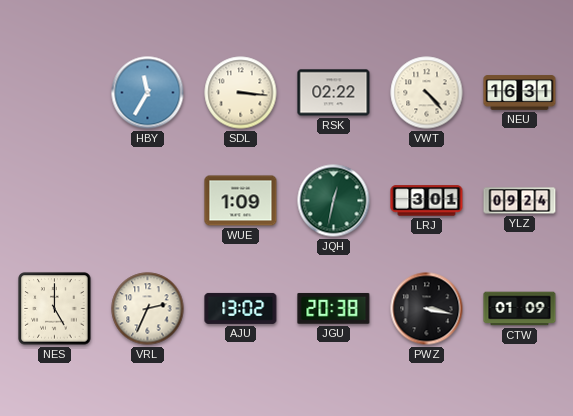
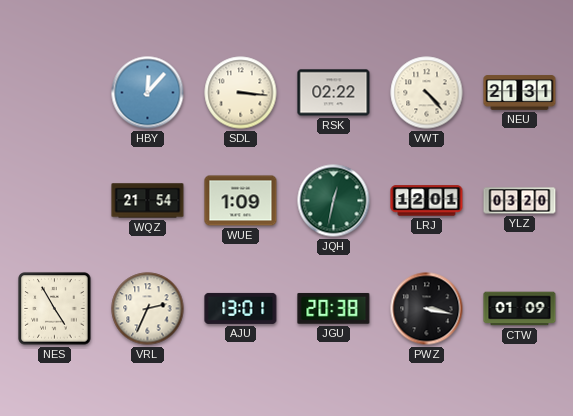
HBY: 11:35 -> 12:07 (148, 93)
NEU: 16:31 -> 21:31 (520, 93)
WQZ: none -> 21:54 (148, 201)
LRJ: 3:01 -> 12:01 (427, 201)
YLZ: 09:24 -> 03:20 (520, 201)
NES: 5:00 -> 4:55 (55, 309)
AJU: 13:02 -> 13:01 (241, 308)
